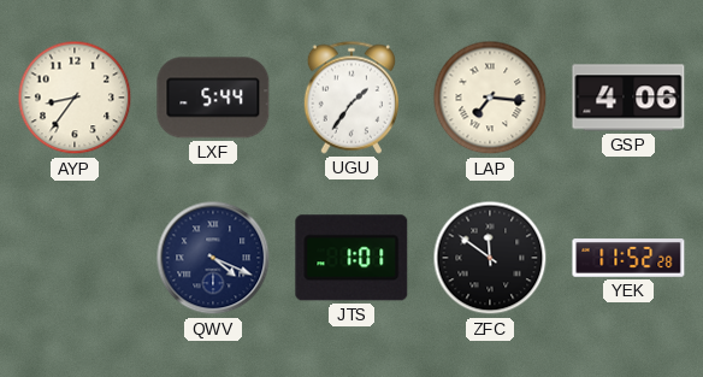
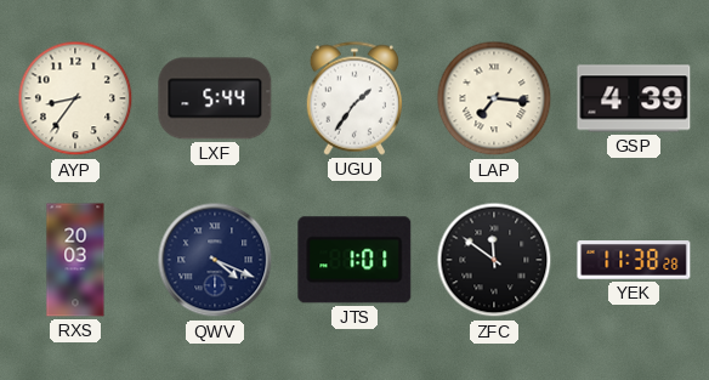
GSP: 4:06 -> 4:39 (634, 98)
RXS: none -> 20:03 (75, 260)
YEK: 11:52 -> 11:38 (634, 260)
